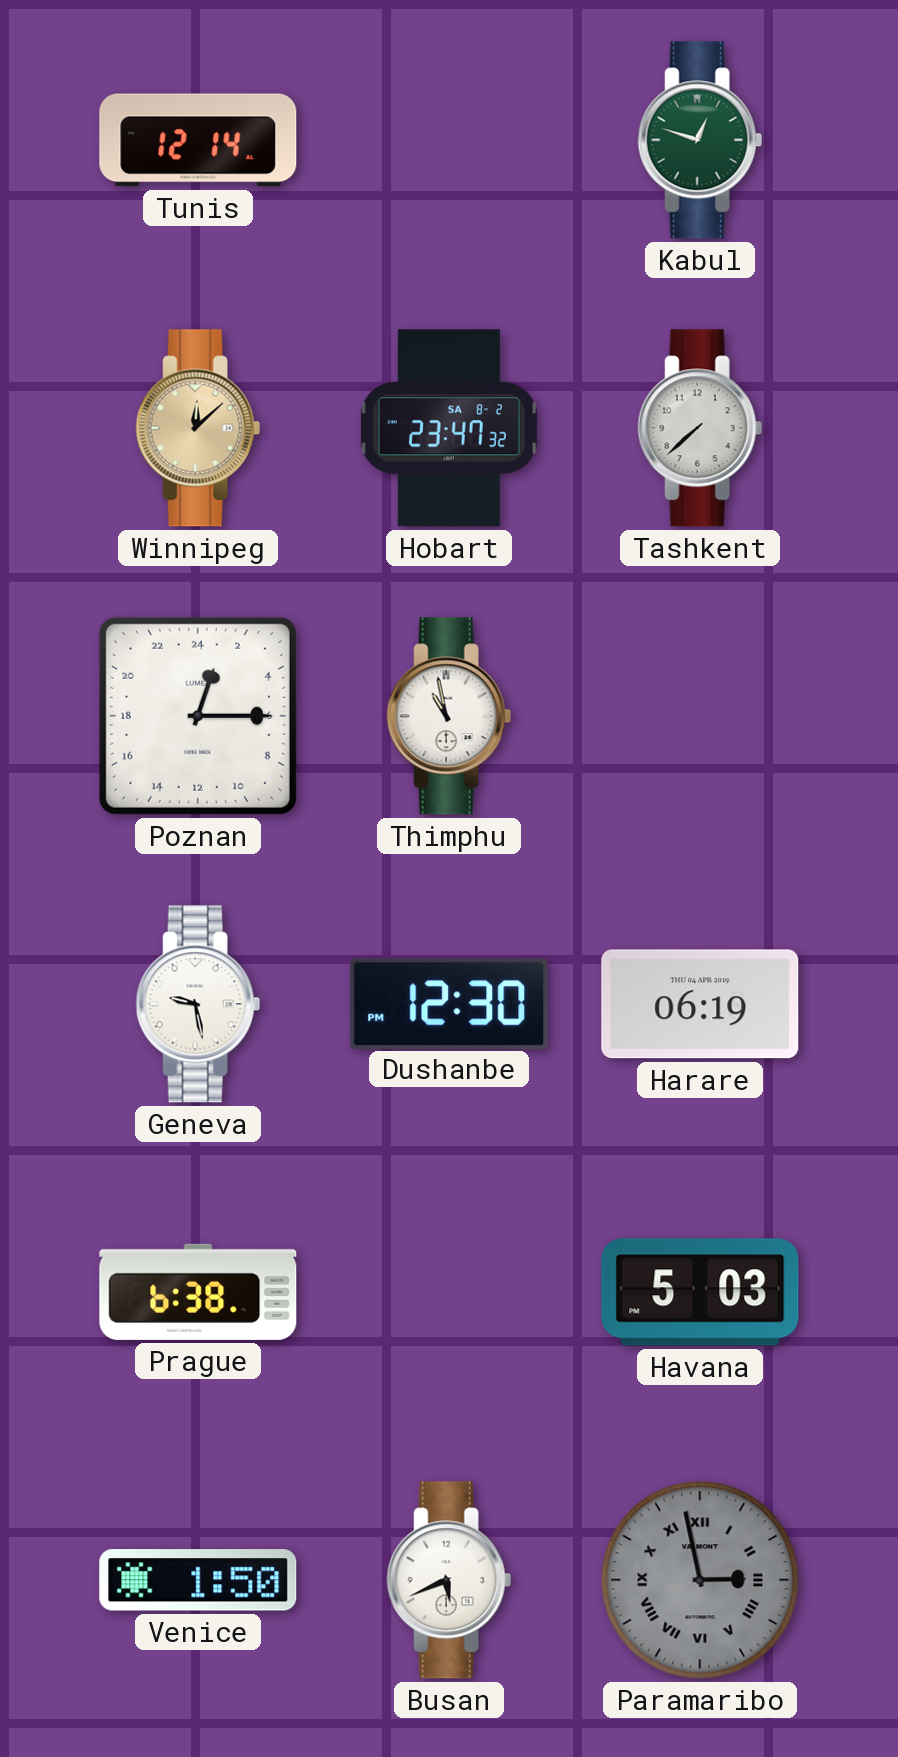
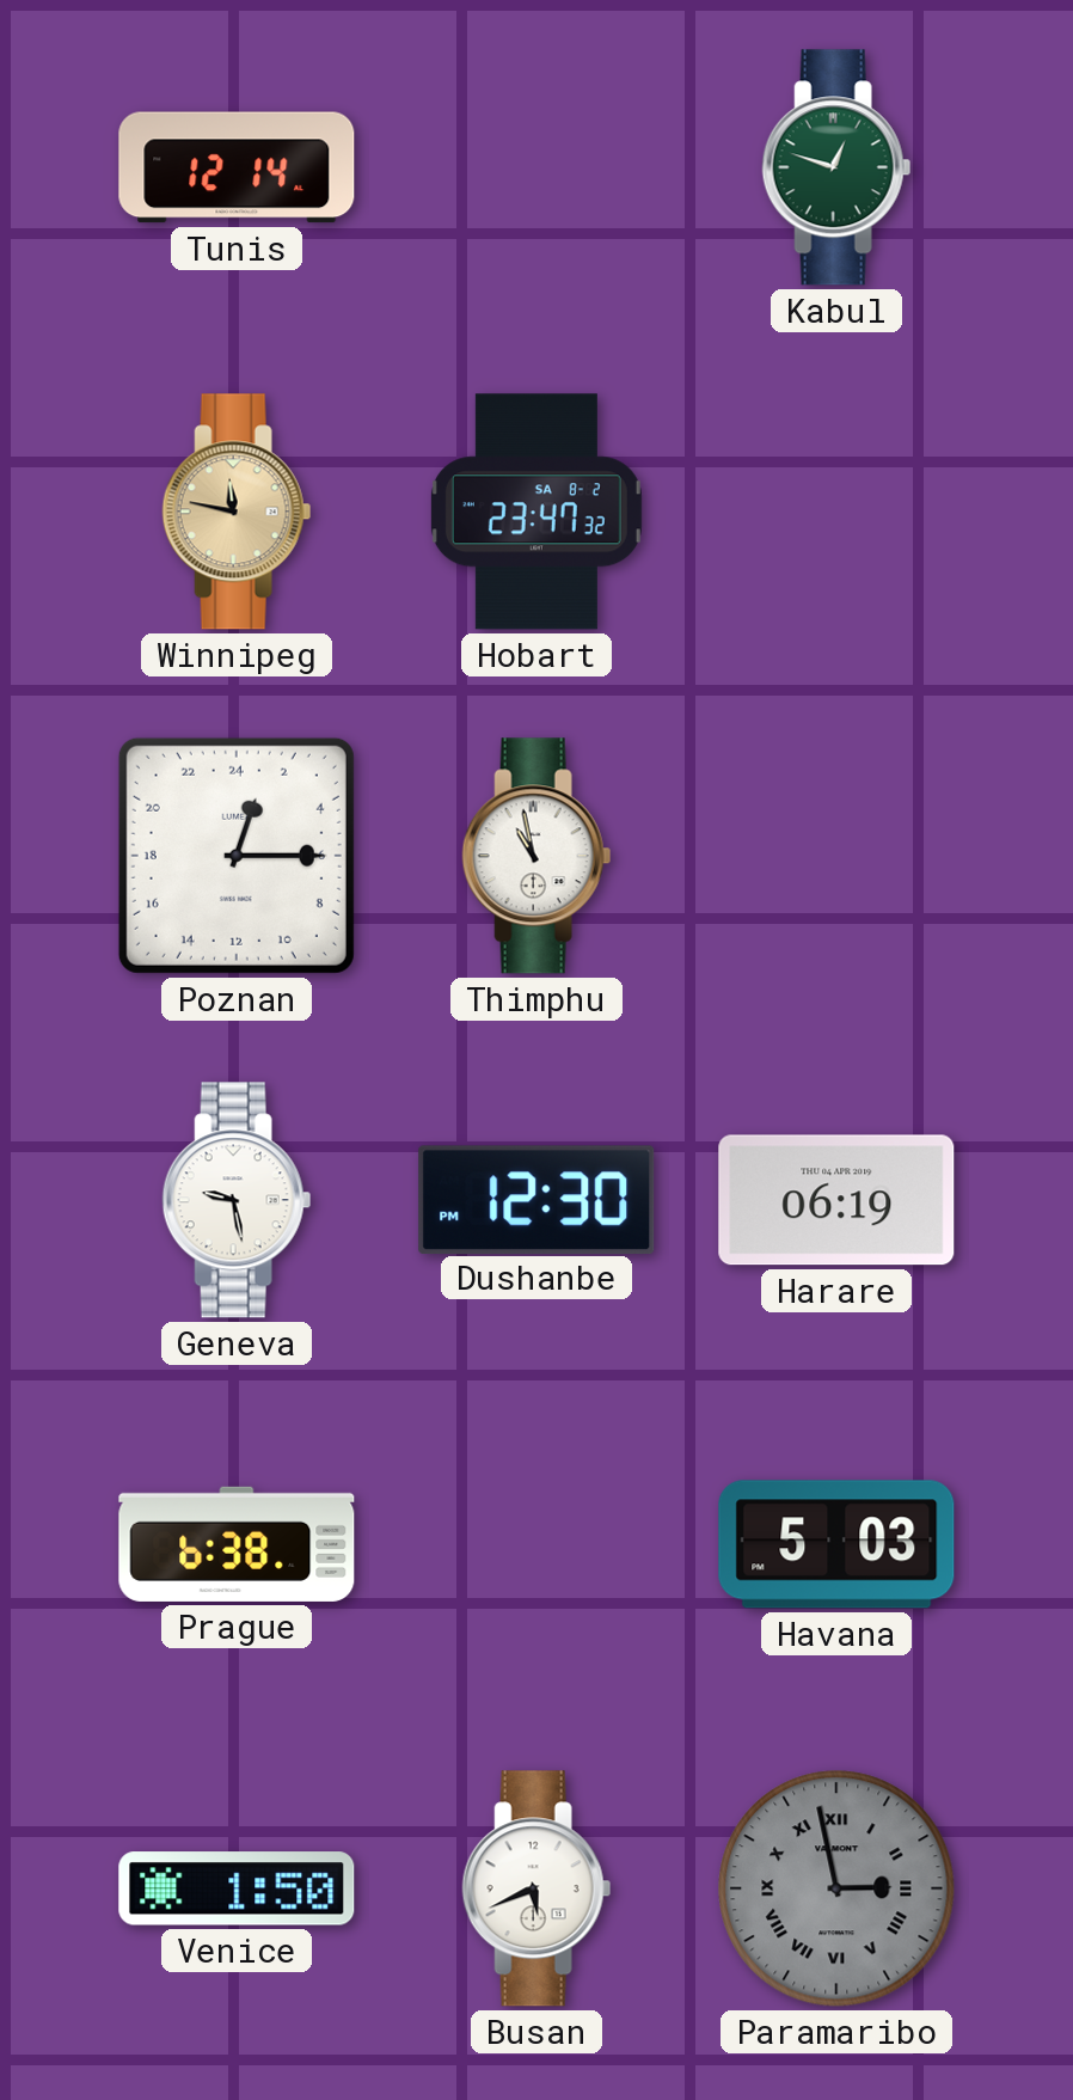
Winnipeg: 12:08 -> 11:47 (237, 512)
Tashkent: 7:38 -> none (700, 428)
